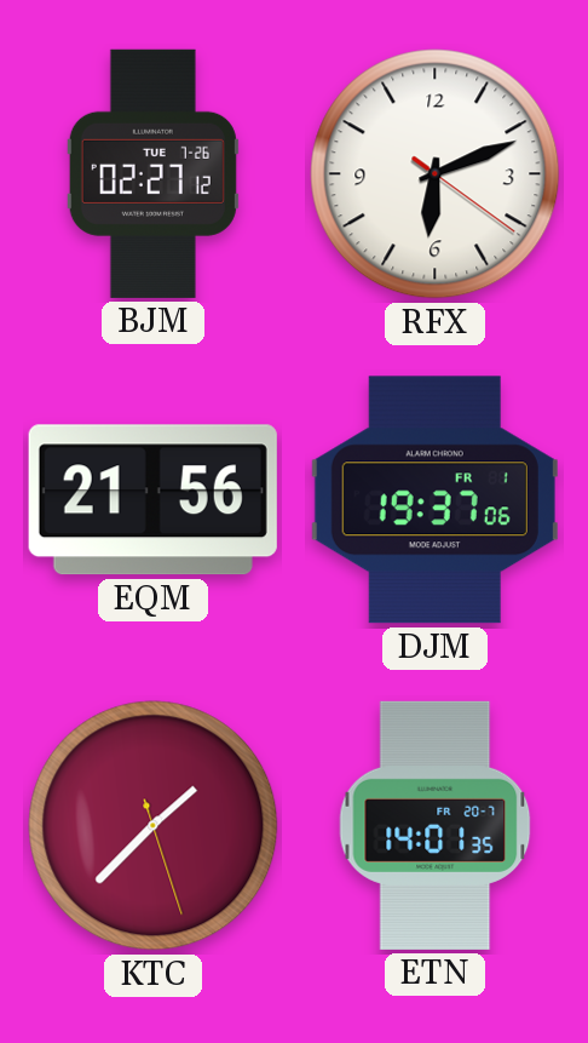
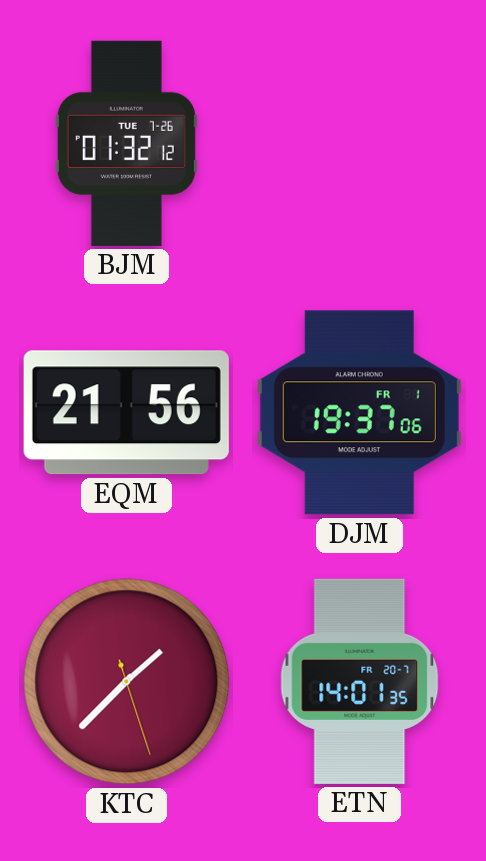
BJM: 02:27 -> 01:32 (126, 143)
RFX: 6:11 -> none (436, 174)
